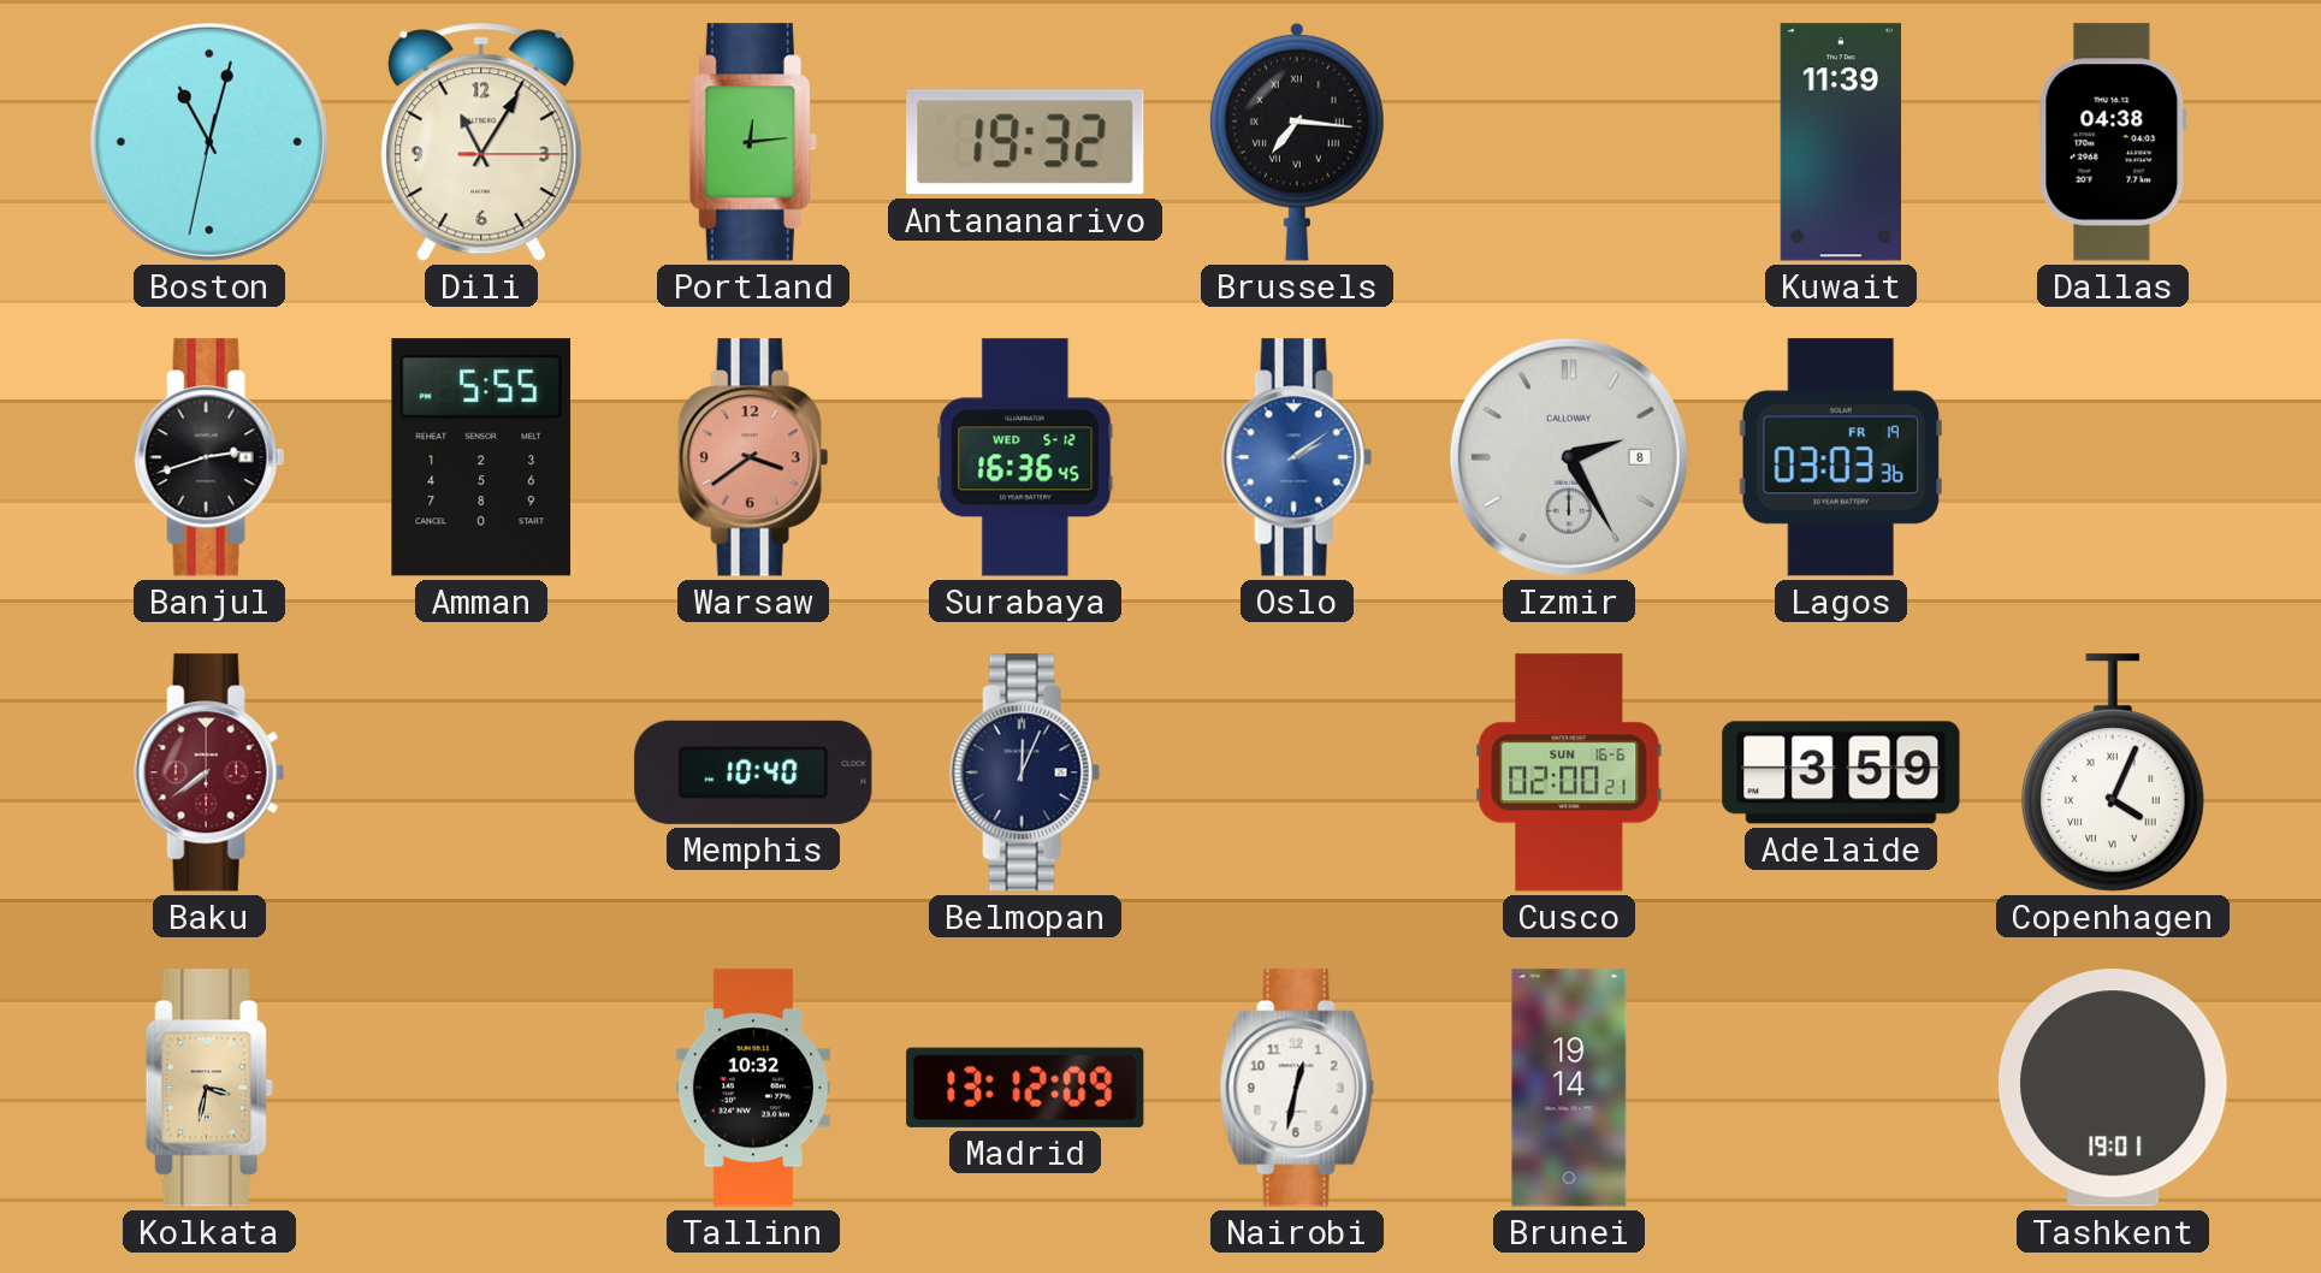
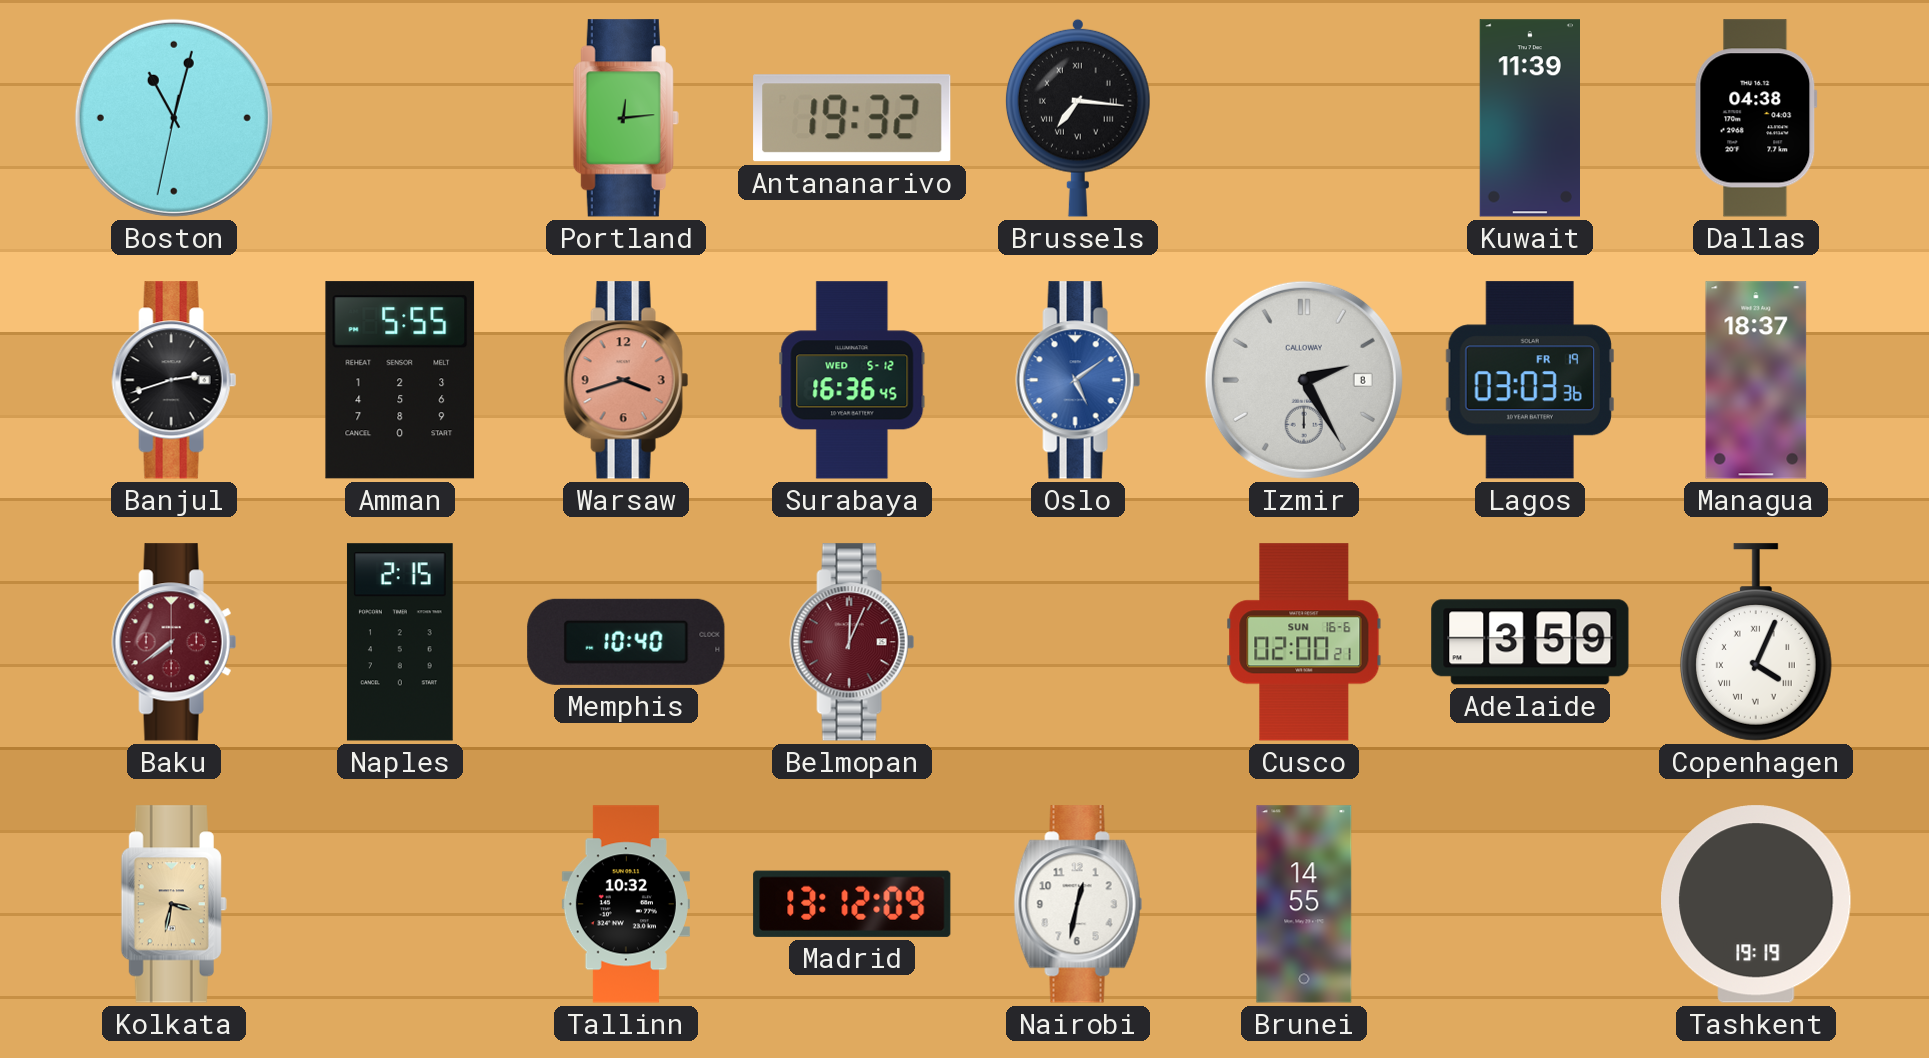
Dili: 11:05 -> none (481, 142)
Warsaw: 3:39 -> 3:42 (626, 380)
Oslo: 2:09 -> 5:09 (1078, 380)
Managua: none -> 18:37 (1756, 380)
Naples: none -> 2:15 (400, 642)
Belmopan dial: navy -> burgundy (852, 642)
Brunei: 19:14 -> 14:55 (1304, 904)
Tashkent: 19:01 -> 19:19 (1757, 904)
